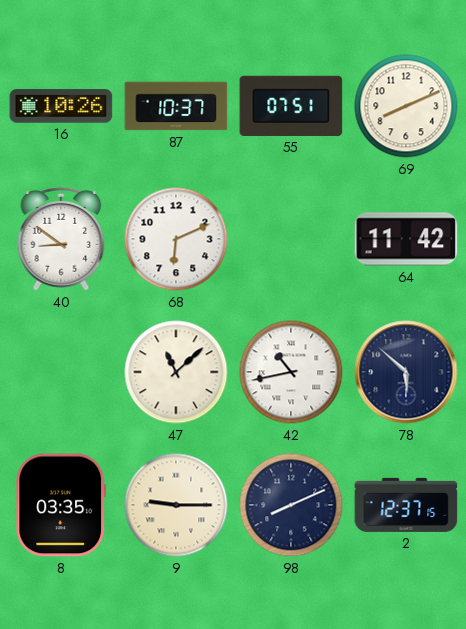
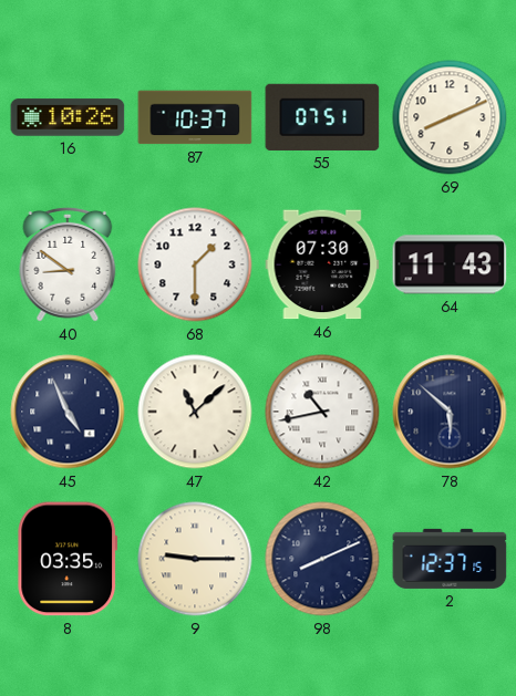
68: 6:11 -> 1:30 (195, 264)
46: none -> 07:30 (322, 264)
64: 11:42 -> 11:43 (450, 264)
45: none -> 4:56 (68, 412)
